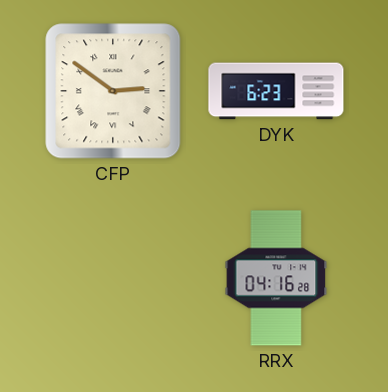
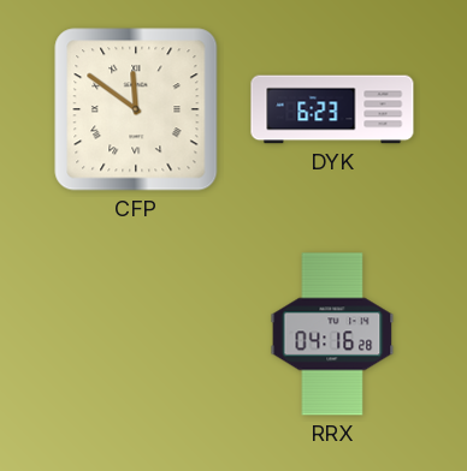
CFP: 2:51 -> 11:51 (136, 109)
